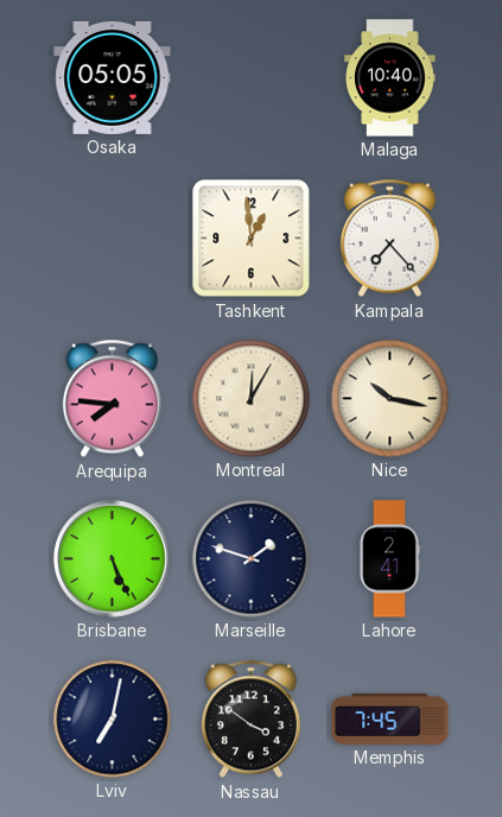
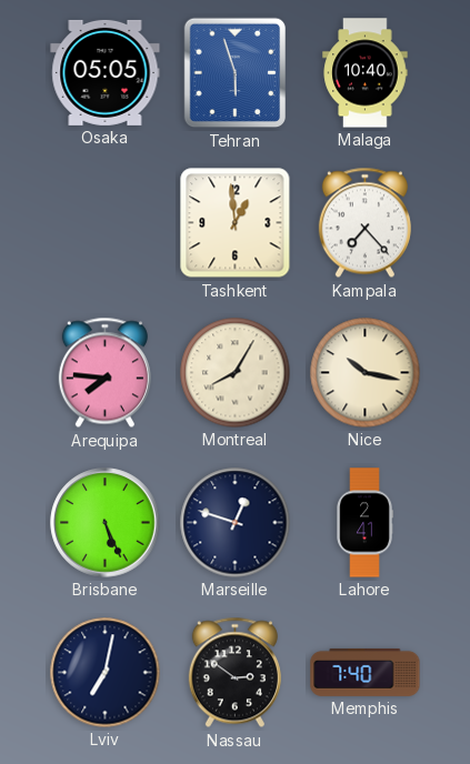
Tehran: none -> 5:57 (236, 73)
Montreal: 12:05 -> 8:05 (236, 373)
Marseille: 1:48 -> 12:48 (236, 523)
Nassau: 3:51 -> 2:51 (234, 673)
Memphis: 7:45 -> 7:40 (366, 672)
